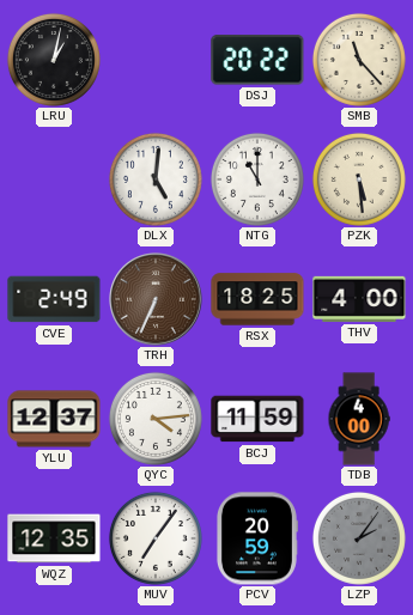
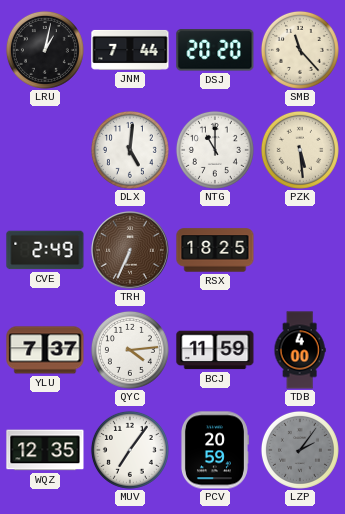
JNM: none -> 7:44 (130, 50)
DSJ: 20:22 -> 20:20 (215, 50)
THV: 4:00 -> none (359, 299)
YLU: 12:37 -> 7:37 (45, 350)
